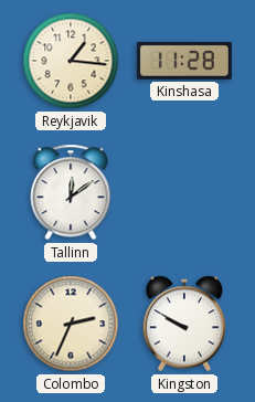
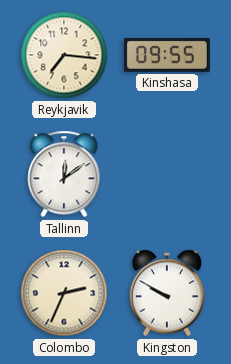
Reykjavik: 1:16 -> 7:16 (64, 55)
Kinshasa: 11:28 -> 09:55 (167, 55)
